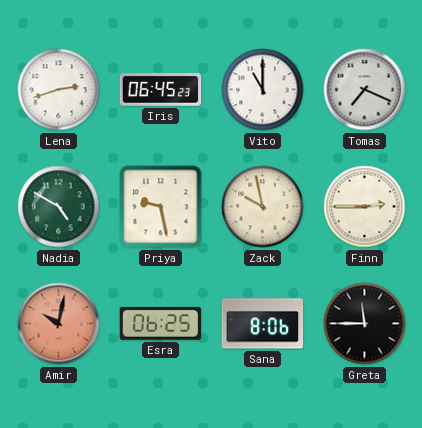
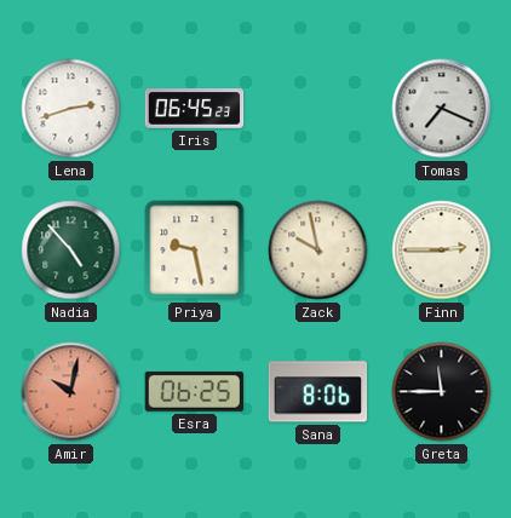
Vito: 11:00 -> none (263, 90)
Nadia: 4:50 -> 4:53 (71, 251)
